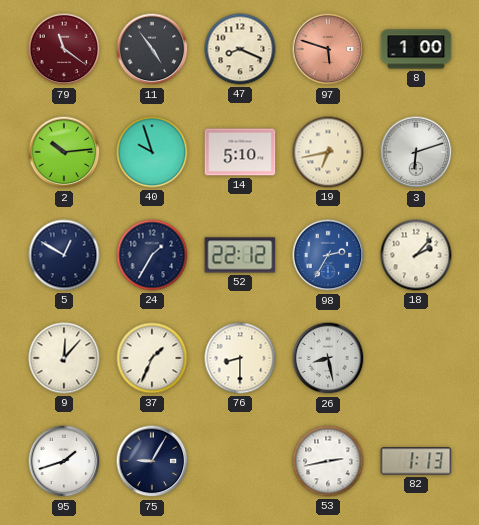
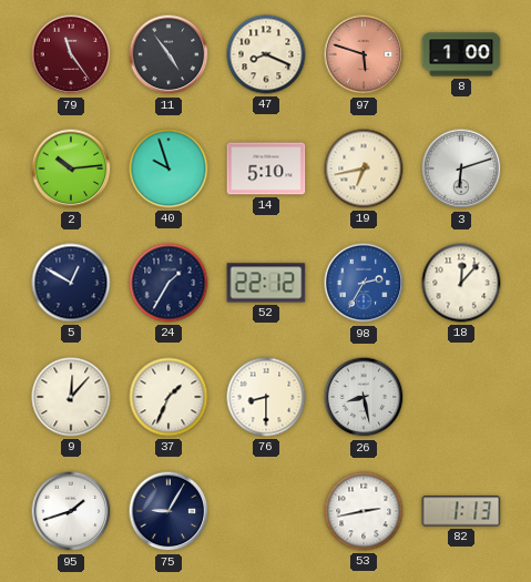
79: 11:21 -> 11:24 (71, 54)
18: 2:07 -> 12:07 (461, 283)
